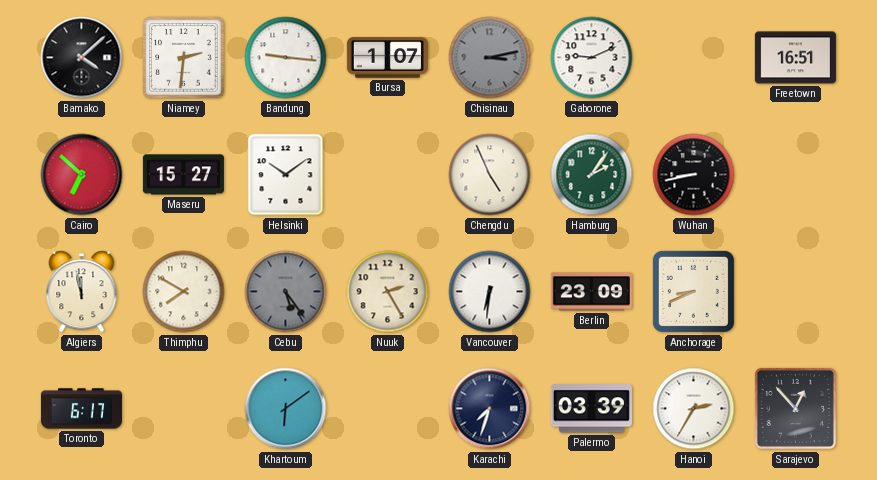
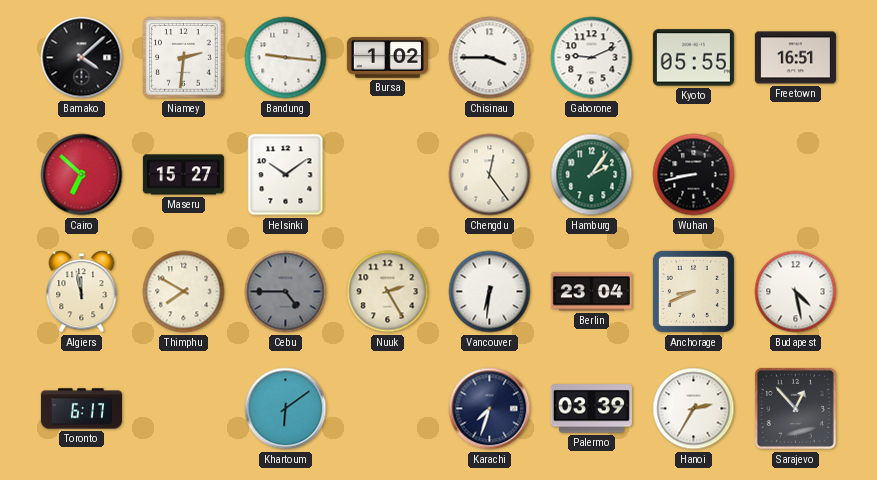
Bursa: 1:07 -> 1:02 (387, 58)
Chisinau: 3:13 -> 3:45 (490, 58)
Chisinau dial: grey -> white (490, 58)
Kyoto: none -> 05:55 (693, 58)
Chengdu: 4:56 -> 12:24 (490, 175)
Cebu: 5:24 -> 4:45 (286, 292)
Berlin: 23:09 -> 23:04 (591, 292)
Budapest: none -> 4:28 (796, 292)
